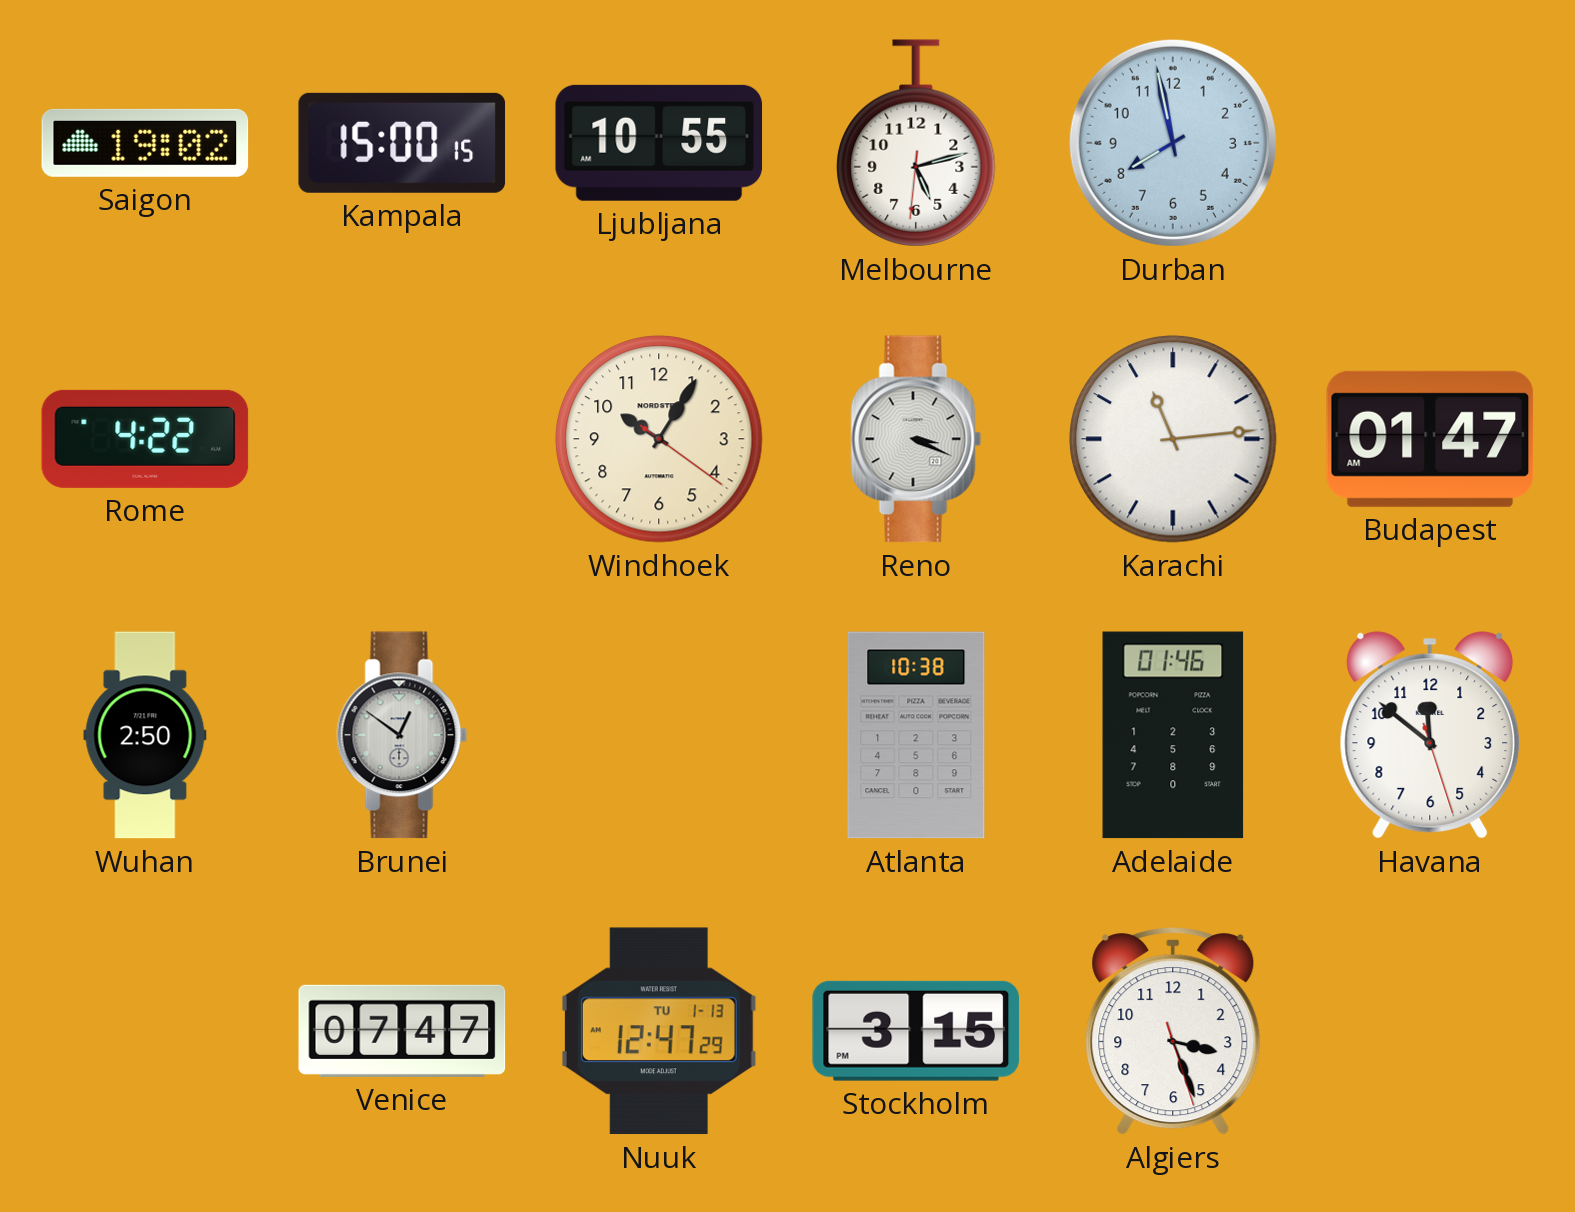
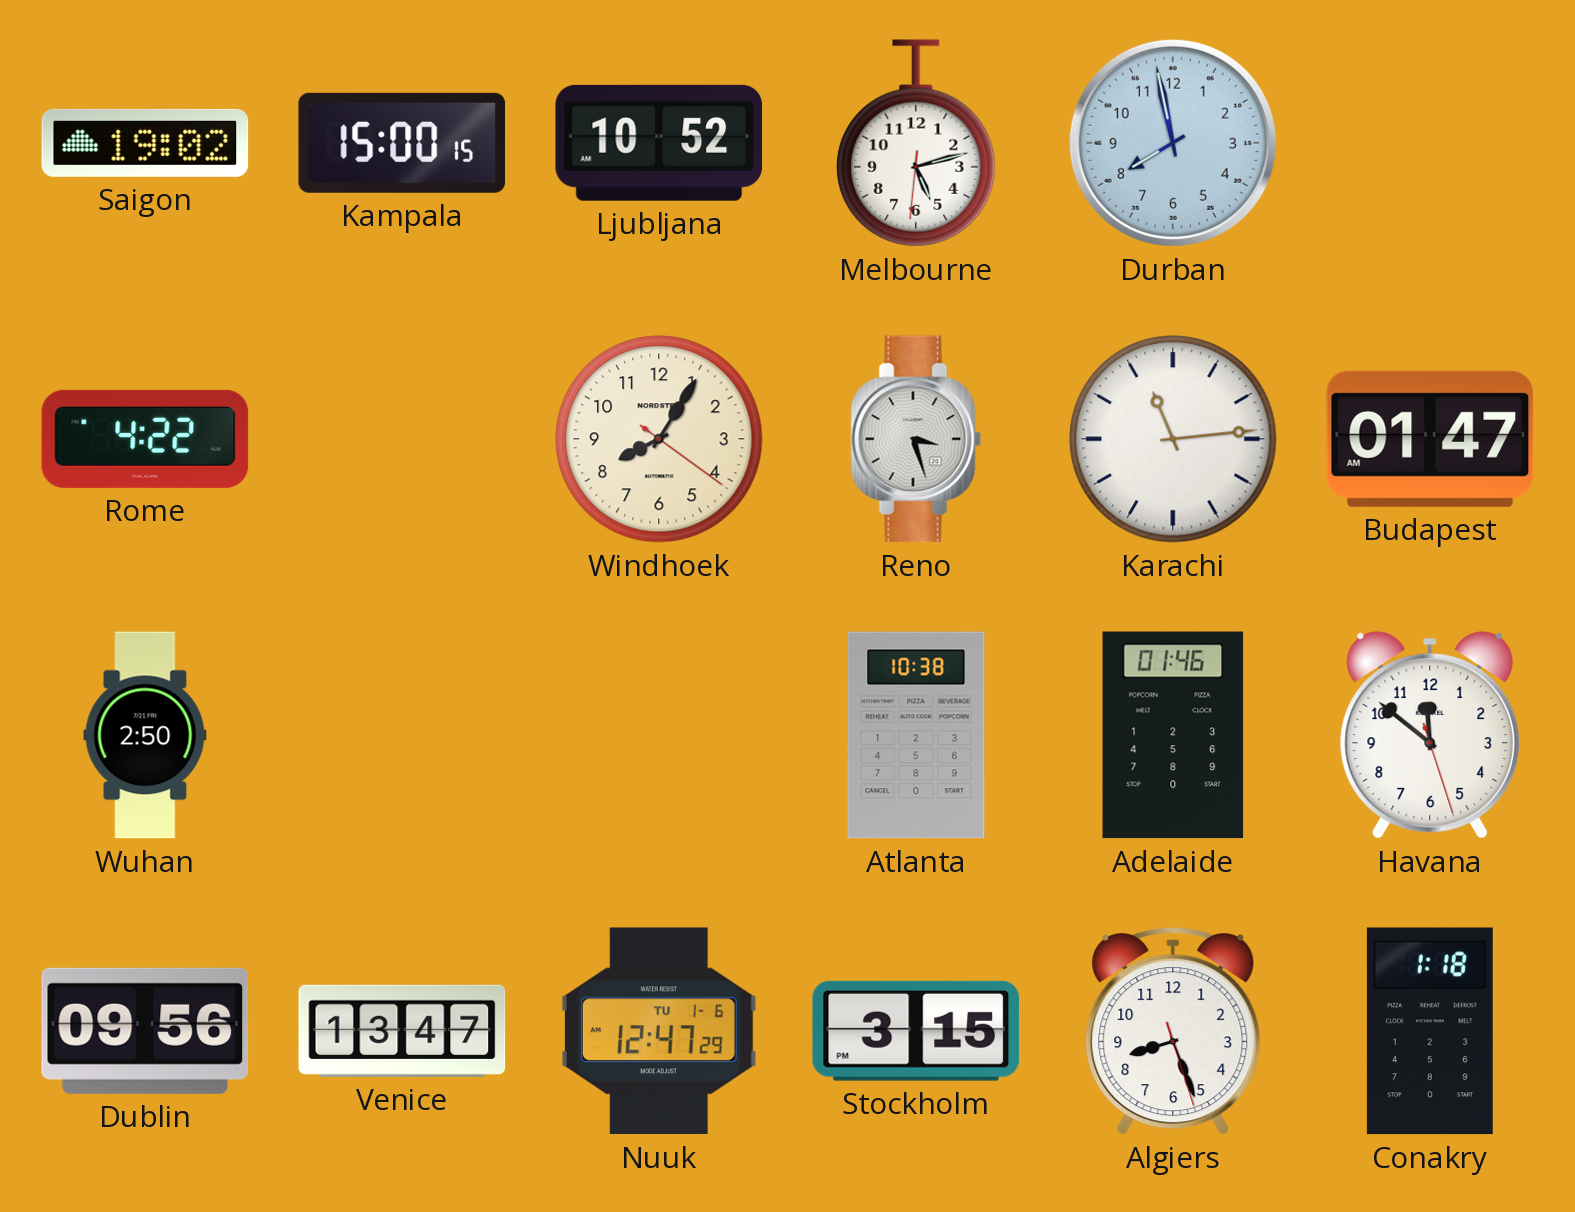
Ljubljana: 10:55 -> 10:52 (659, 143)
Windhoek: 10:05 -> 8:05 (659, 439)
Reno: 3:19 -> 3:27 (916, 439)
Brunei: 12:51 -> none (402, 735)
Dublin: none -> 09:56 (145, 1031)
Venice: 07:47 -> 13:47 (402, 1031)
Nuuk date: TU 1-13 -> TU 1-6 (659, 1031)
Algiers: 3:26 -> 8:26 (1173, 1031)
Conakry: none -> 1:18 (1430, 1031)
